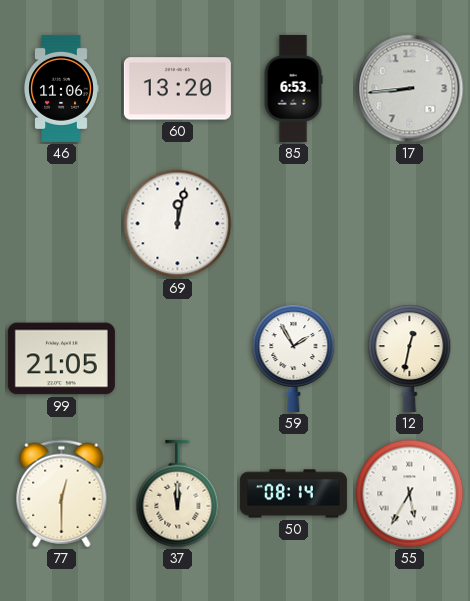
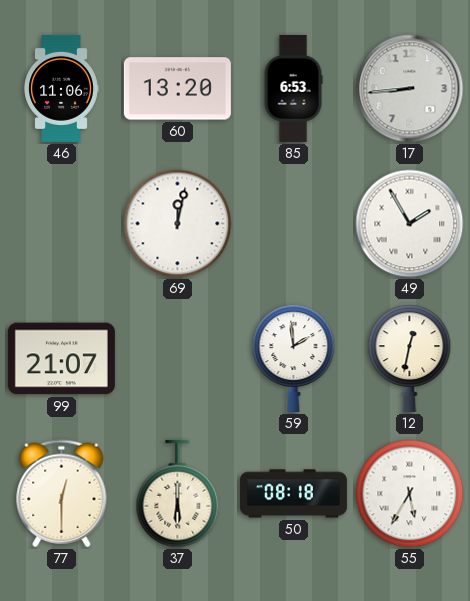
49: none -> 1:55 (410, 224)
99: 21:05 -> 21:07 (61, 359)
59: 1:55 -> 1:59 (294, 358)
37: 12:00 -> 6:00 (178, 494)
50: 08:14 -> 08:18 (293, 494)
